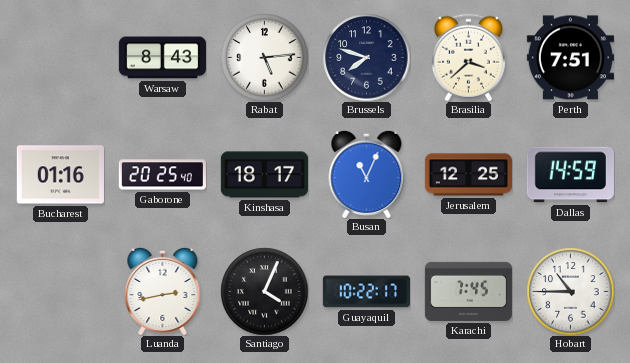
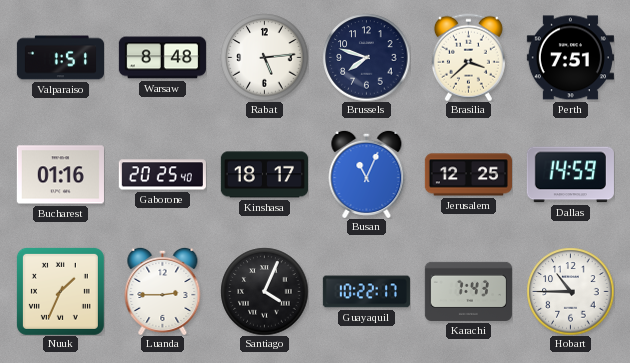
Valparaiso: none -> 1:51 (60, 58)
Warsaw: 8:43 -> 8:48 (162, 58)
Nuuk: none -> 1:34 (60, 291)
Luanda: 2:43 -> 2:45 (163, 291)
Karachi: 7:45 -> 7:43 (468, 291)
